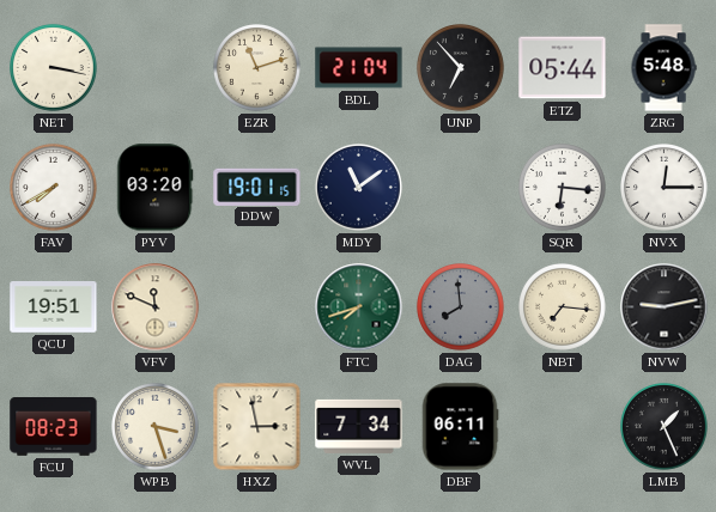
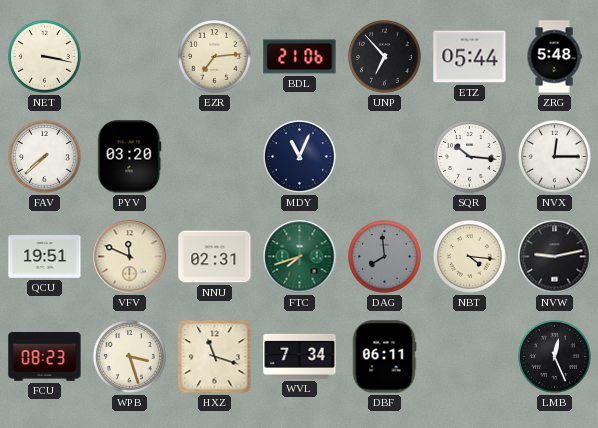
EZR: 11:12 -> 7:14 (215, 57)
BDL: 21:04 -> 21:06 (300, 57)
FAV: 7:40 -> 7:38 (45, 157)
DDW: 19:01 -> none (257, 187)
MDY: 11:09 -> 11:04 (300, 157)
SQR: 6:16 -> 10:16 (470, 157)
NNU: none -> 02:31 (215, 257)
NBT: 7:16 -> 4:16 (470, 257)
HXZ: 2:58 -> 11:18 (215, 357)
LMB: 1:26 -> 12:26 (555, 357)
